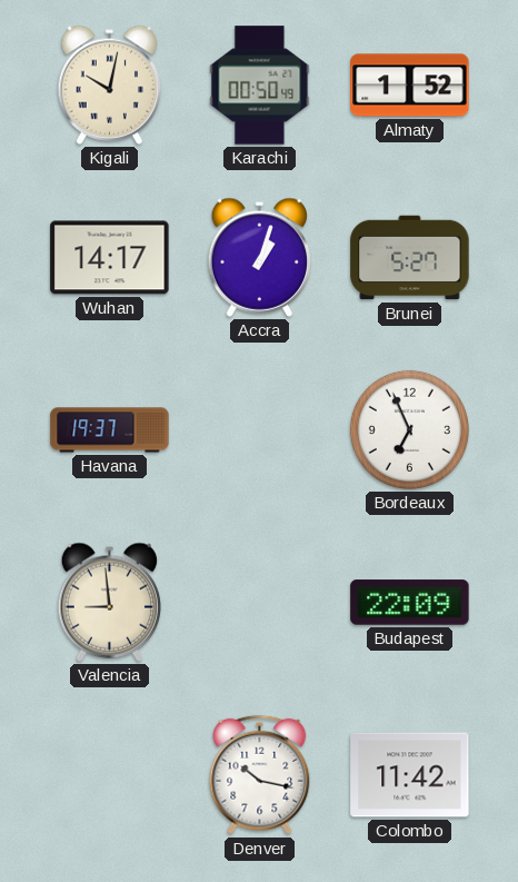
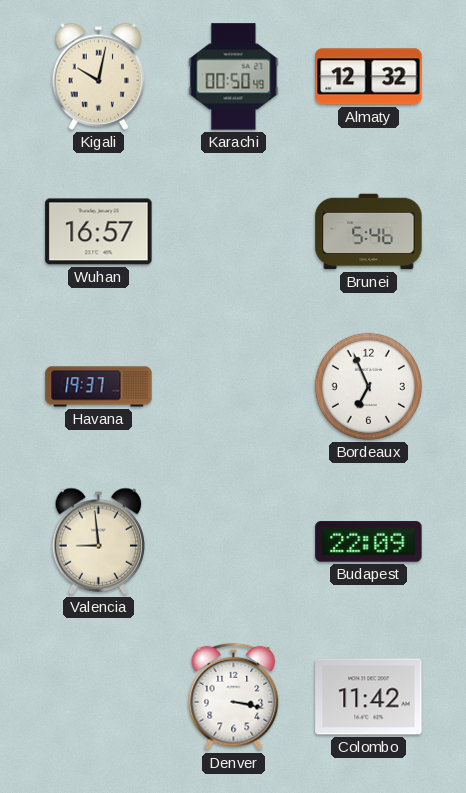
Almaty: 1:52 -> 12:32 (369, 77)
Wuhan: 14:17 -> 16:57 (99, 232)
Accra: 1:03 -> none (259, 257)
Brunei: 5:27 -> 5:46 (369, 232)
Denver: 10:17 -> 3:17 (234, 697)
